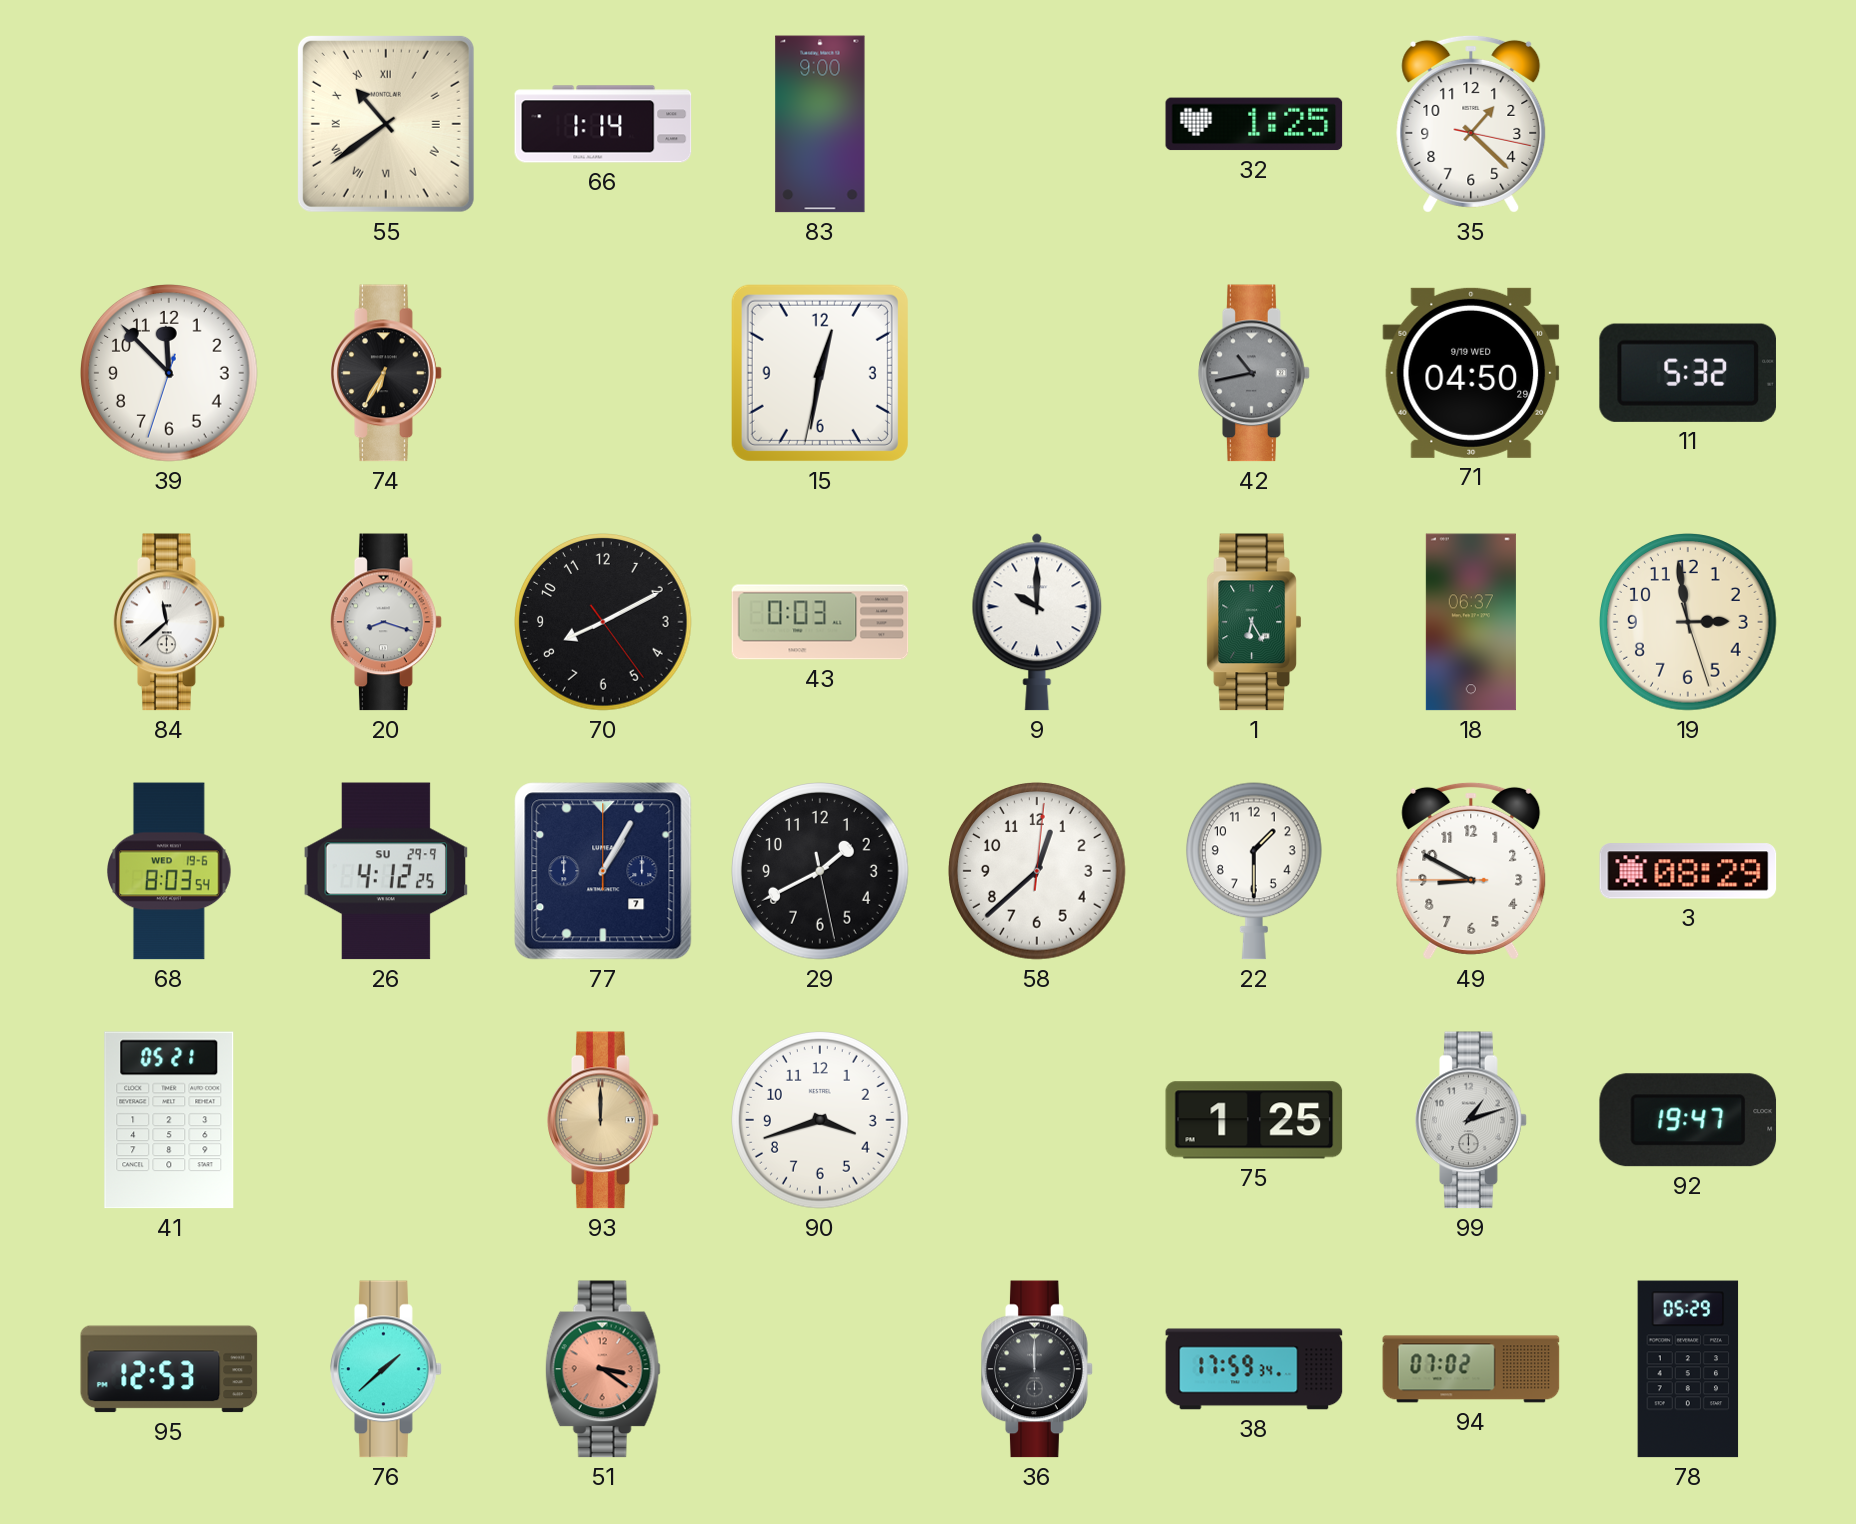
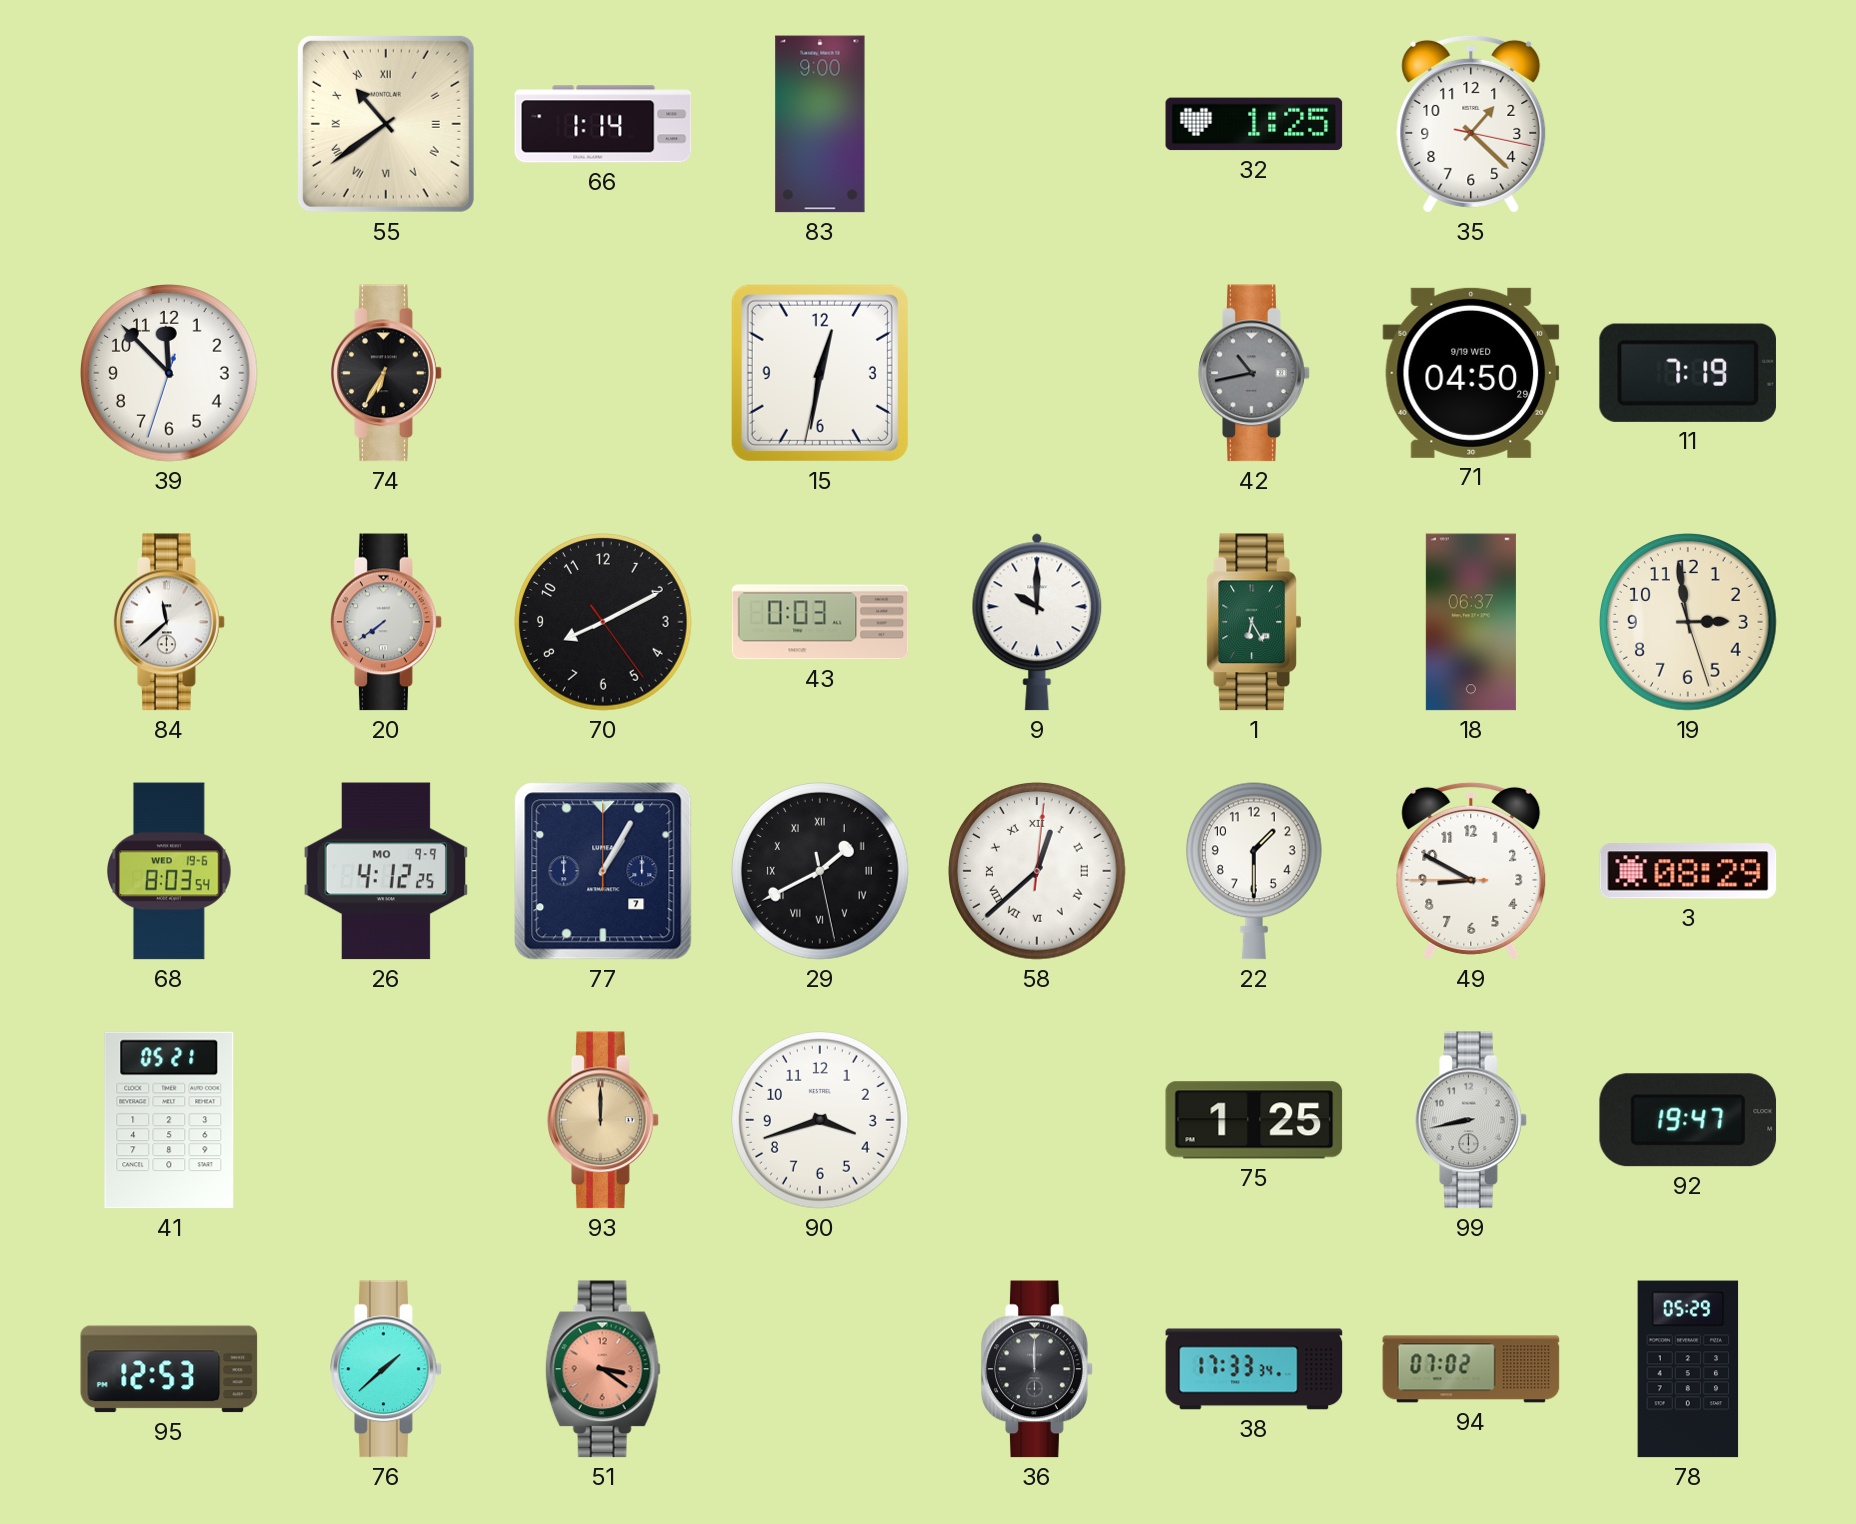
11: 5:32 -> 7:19 (1688, 373)
20: 8:18 -> 7:39 (386, 622)
26 date: SU 29-9 -> MO 9-9 (386, 871)
29 numerals: Arabic -> Roman (820, 871)
58 numerals: Arabic -> Roman (1037, 871)
99: 1:12 -> 8:43 (1471, 1120)
38: 17:59 -> 17:33 (1254, 1369)
